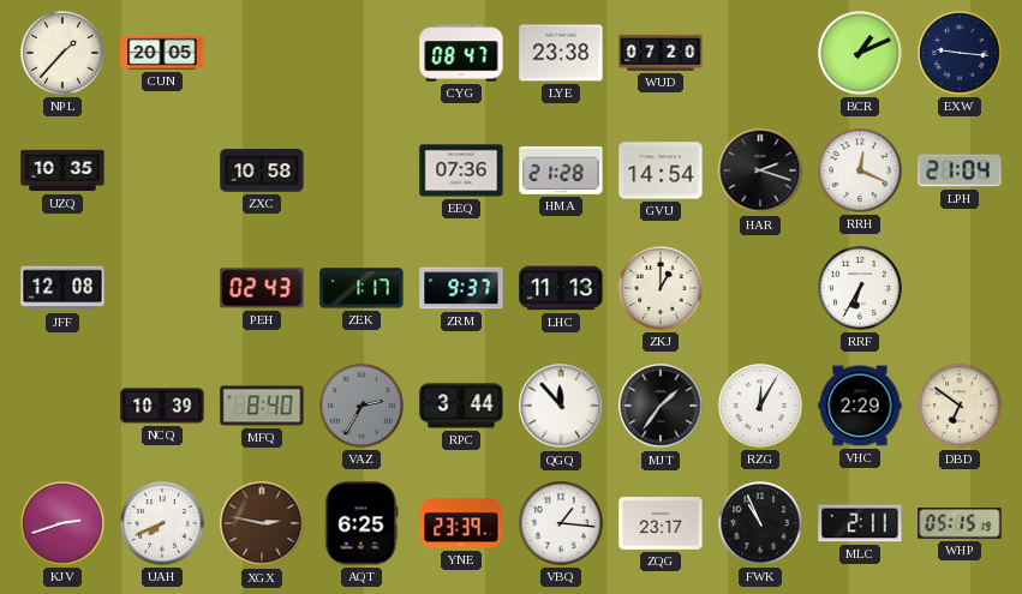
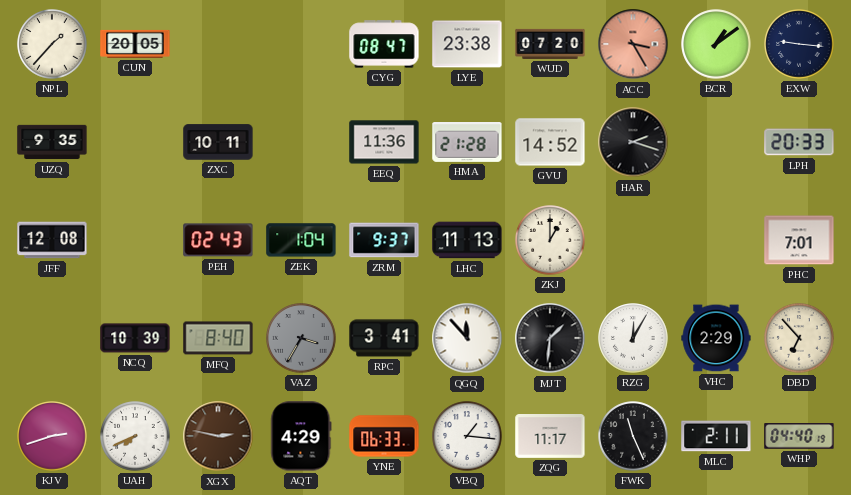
ACC: none -> 3:25 (633, 44)
BCR: 1:11 -> 1:09 (716, 44)
UZQ: 10:35 -> 9:35 (52, 142)
ZXC: 10:58 -> 10:11 (218, 142)
EEQ: 07:36 -> 11:36 (384, 142)
GVU: 14:54 -> 14:52 (550, 142)
RRH: 12:19 -> none (860, 170)
LPH: 21:04 -> 20:33 (799, 142)
ZEK: 1:17 -> 1:04 (301, 240)
RRF: 6:35 -> none (860, 288)
PHC: none -> 7:01 (799, 240)
VAZ: 2:35 -> 3:35 (301, 338)
RPC: 3:44 -> 3:41 (384, 338)
MJT: 1:36 -> 1:31 (550, 338)
DBD: 6:51 -> 6:53 (799, 338)
AQT: 6:25 -> 4:29 (301, 436)
YNE: 23:39 -> 06:33 (384, 436)
ZQG: 23:17 -> 11:17 (550, 437)
FWK: 10:56 -> 11:26 (633, 436)
WHP: 05:15 -> 04:40 (799, 436)
